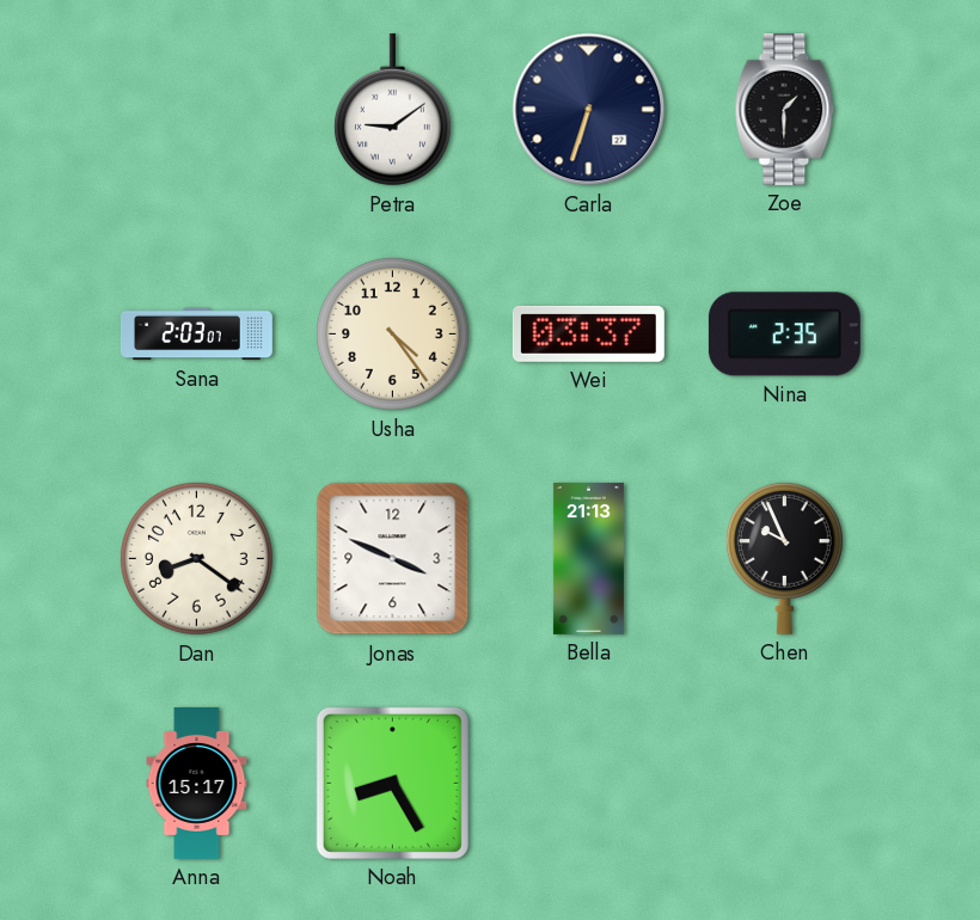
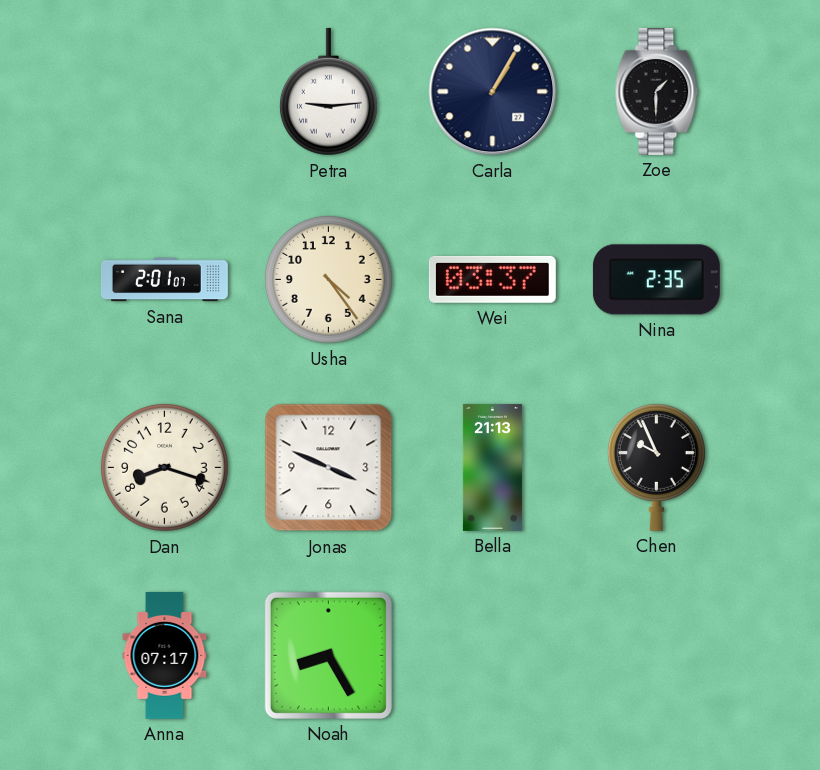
Petra: 9:09 -> 9:14 (328, 92)
Carla: 6:33 -> 1:05 (493, 92)
Sana: 2:03 -> 2:01 (164, 280)
Dan: 8:21 -> 8:18 (164, 467)
Anna: 15:17 -> 07:17 (165, 655)
